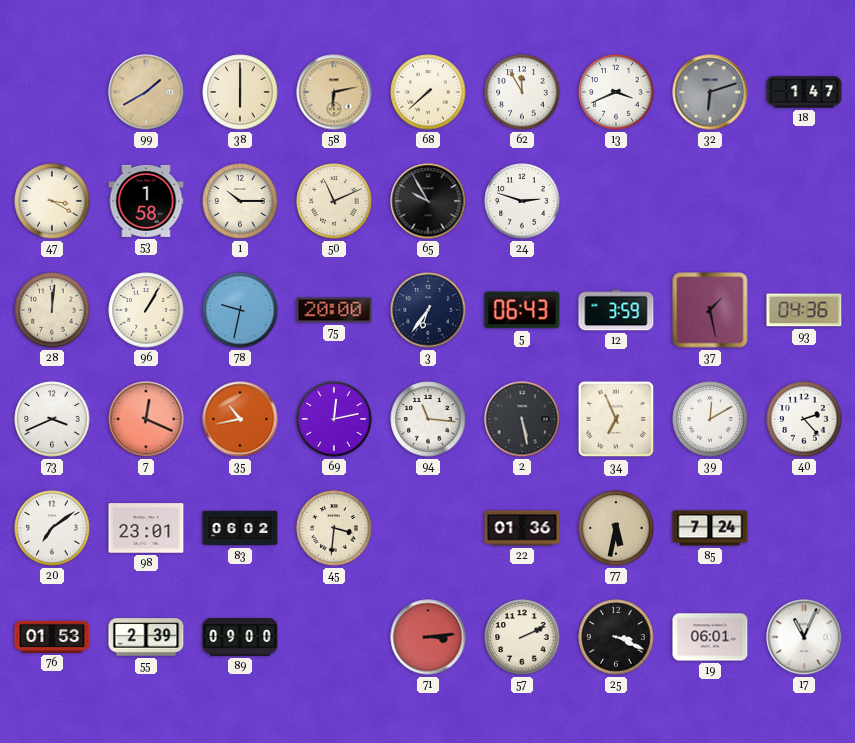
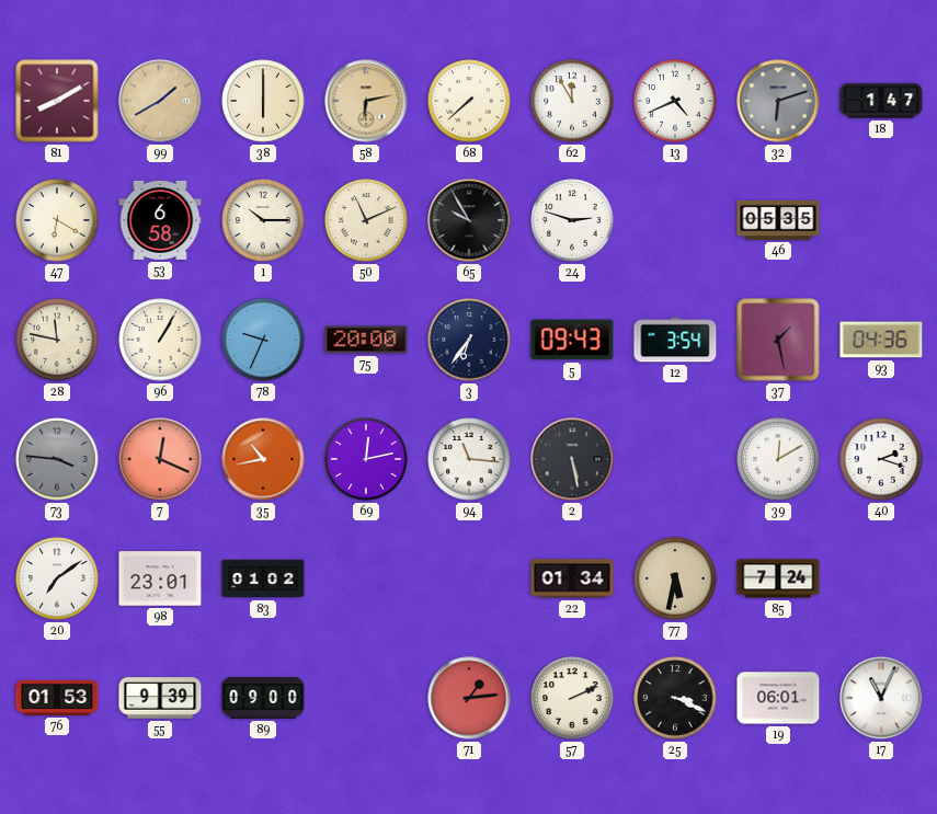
81: none -> 8:10 (57, 101)
13: 3:41 -> 4:41 (675, 101)
47: 3:20 -> 6:20 (57, 220)
53: 1:58 -> 6:58 (160, 220)
46: none -> 05:35 (778, 220)
28: 12:01 -> 11:47 (57, 340)
78: 9:32 -> 9:34 (263, 340)
5: 06:43 -> 09:43 (572, 340)
12: 3:59 -> 3:54 (675, 340)
73: 3:41 -> 3:46 (57, 459)
73 dial: white -> grey (57, 459)
34: 6:56 -> none (616, 419)
40: 2:23 -> 2:18 (881, 459)
83: 06:02 -> 01:02 (263, 578)
45: 3:31 -> none (334, 528)
22: 01:36 -> 01:34 (572, 578)
55: 2:39 -> 9:39 (160, 698)
71: 3:14 -> 1:14 (469, 698)
